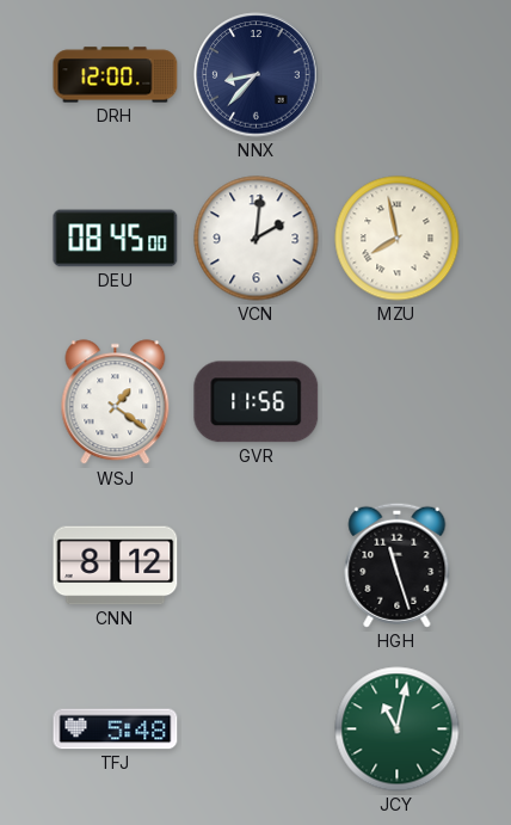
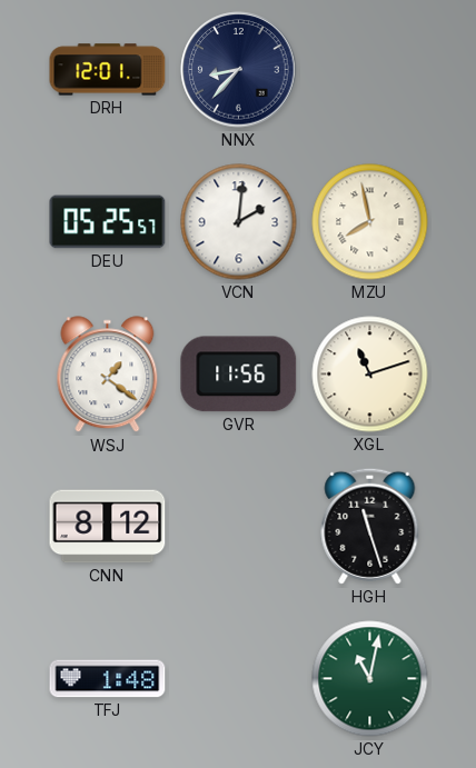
DRH: 12:00 -> 12:01 (108, 70)
DEU: 08:45 -> 05:25 (108, 222)
XGL: none -> 11:12 (370, 375)
TFJ: 5:48 -> 1:48 (108, 679)
